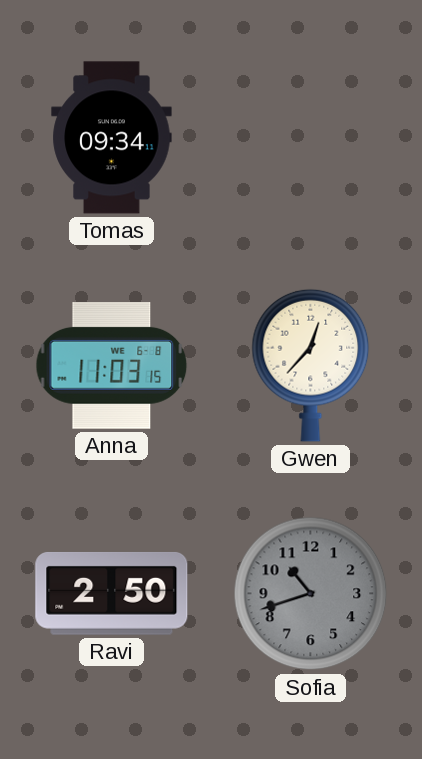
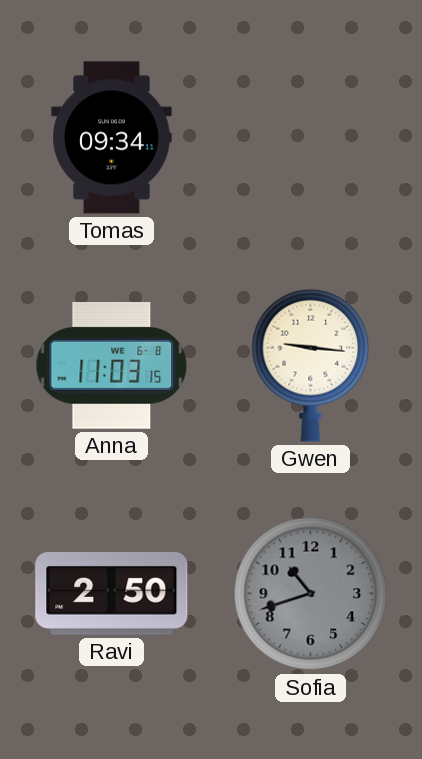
Gwen: 12:37 -> 9:16 (311, 365)
